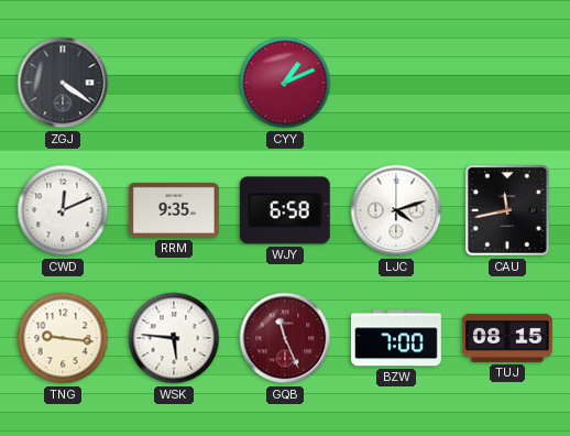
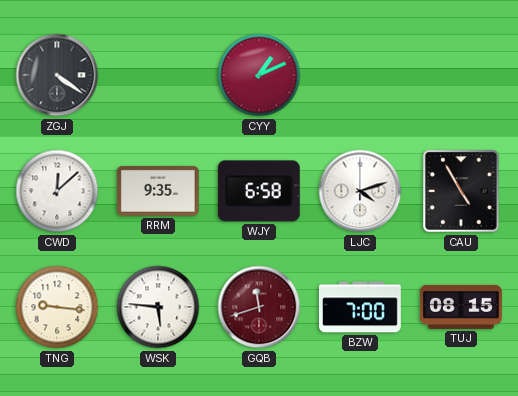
CWD: 12:11 -> 12:08 (57, 191)
CAU: 11:43 -> 4:55 (462, 192)
GQB: 11:26 -> 11:42 (259, 307)
